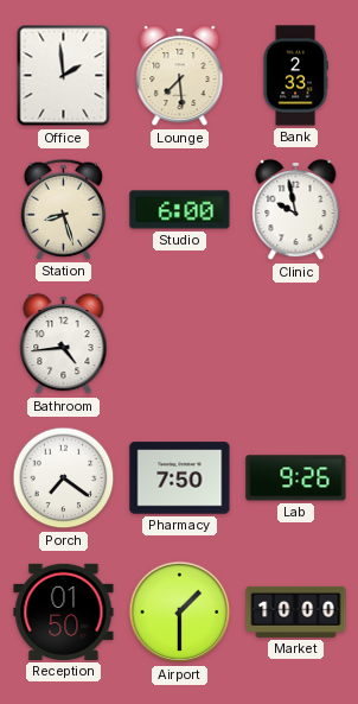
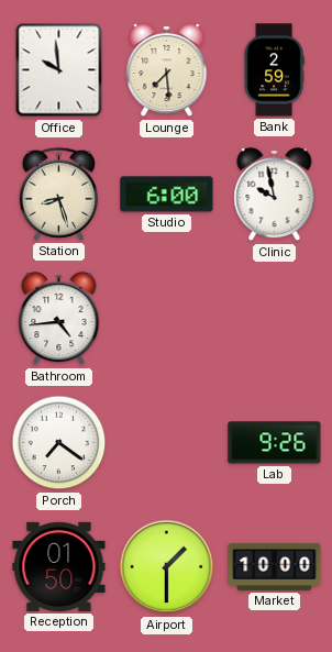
Office: 1:59 -> 9:59 (59, 70)
Bank: 2:33 -> 2:59 (274, 70)
Pharmacy: 7:50 -> none (180, 478)
